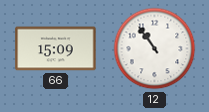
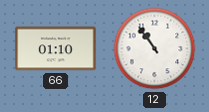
66: 15:09 -> 01:10 (56, 49)
